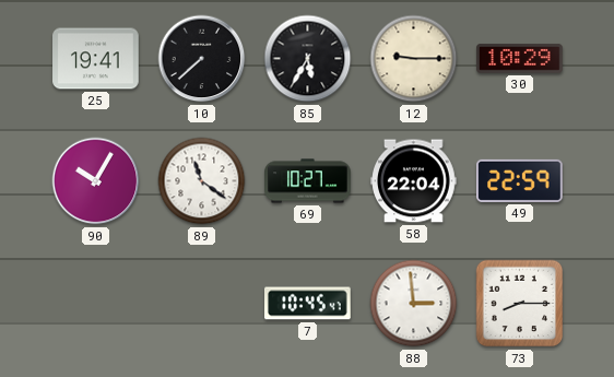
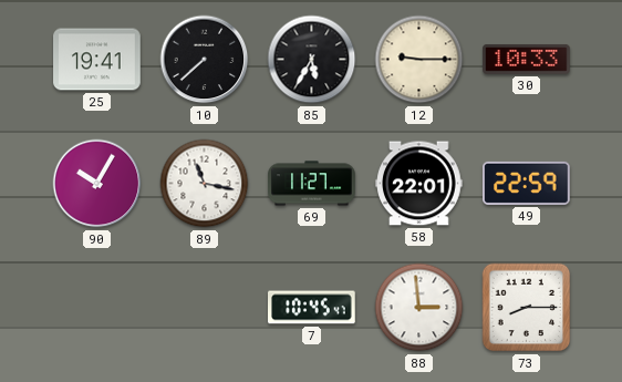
30: 10:29 -> 10:33 (527, 59)
89: 11:21 -> 11:17 (205, 184)
69: 10:27 -> 11:27 (312, 184)
58: 22:04 -> 22:01 (419, 184)
